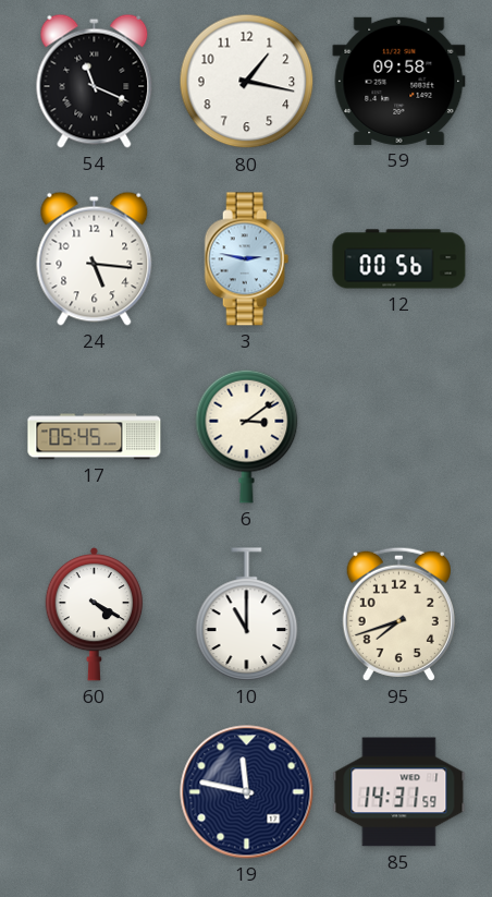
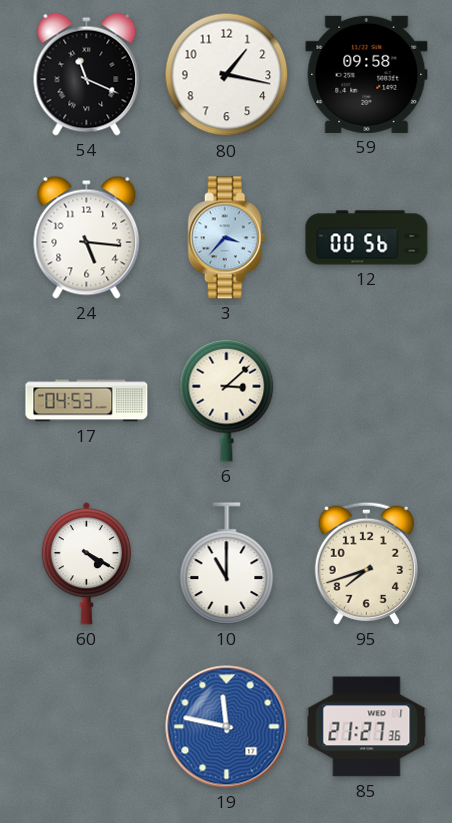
3: 2:47 -> 3:37 (227, 238)
17: 05:45 -> 04:53 (87, 401)
6: 3:09 -> 3:08 (227, 400)
19 dial: navy -> blue (227, 727)
85: 14:31 -> 21:27 (367, 727)
